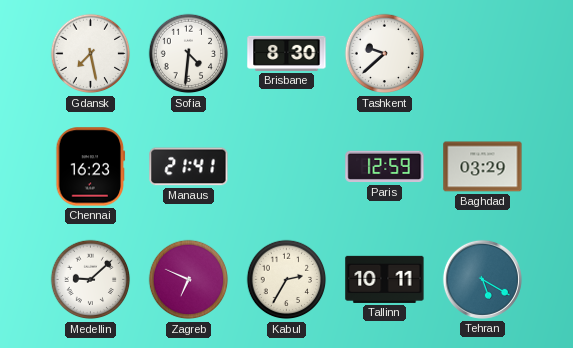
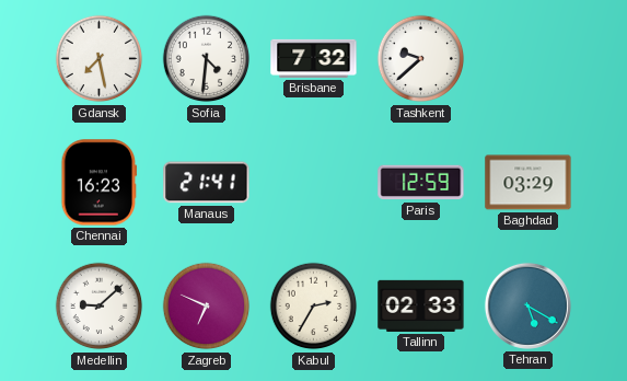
Brisbane: 8:30 -> 7:32 (314, 58)
Tallinn: 10:11 -> 02:33 (421, 305)
